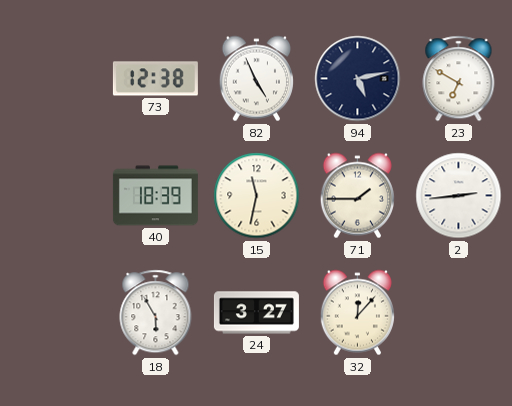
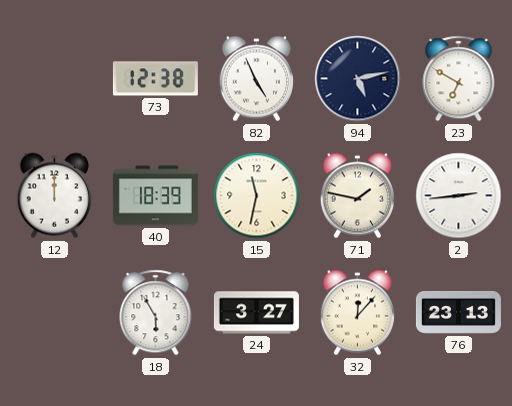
12: none -> 12:00 (54, 196)
71: 1:45 -> 1:47 (357, 196)
76: none -> 23:13 (458, 312)
